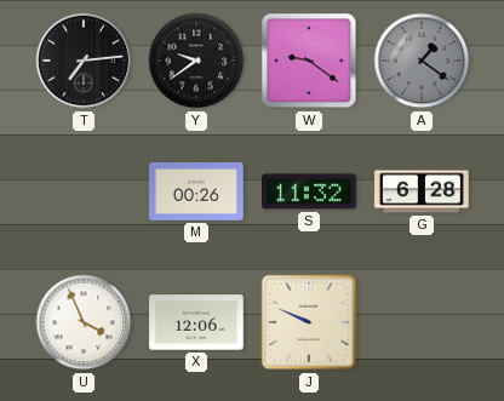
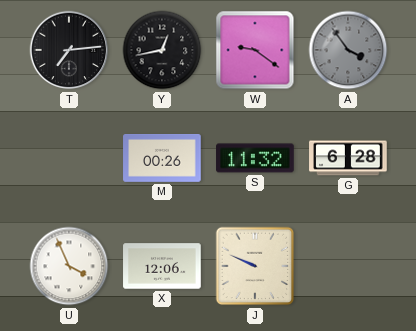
Y: 9:39 -> 12:43 (162, 50)
A: 1:21 -> 3:54 (348, 50)
